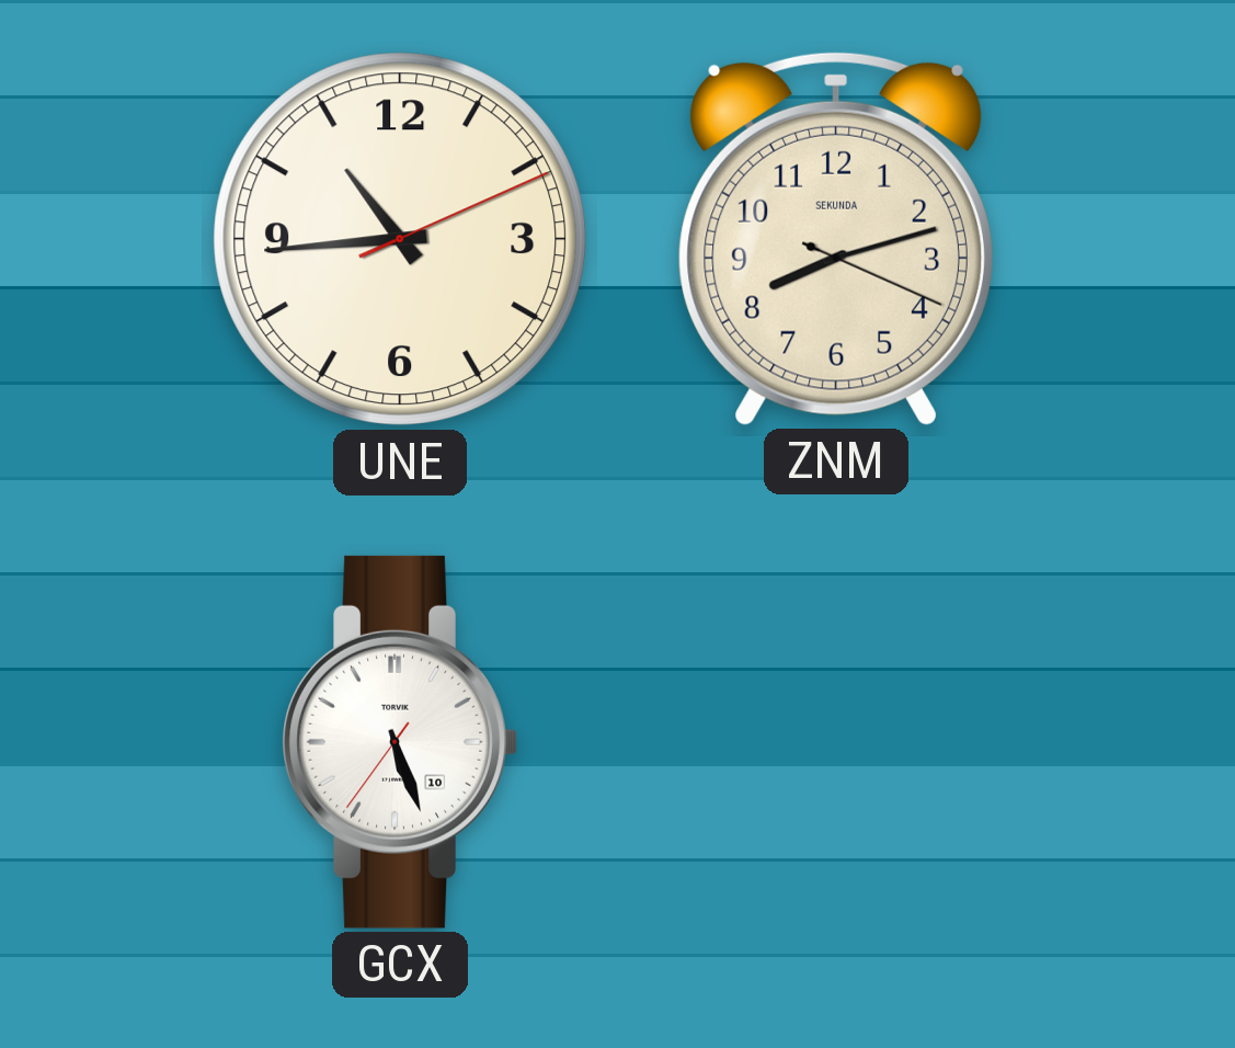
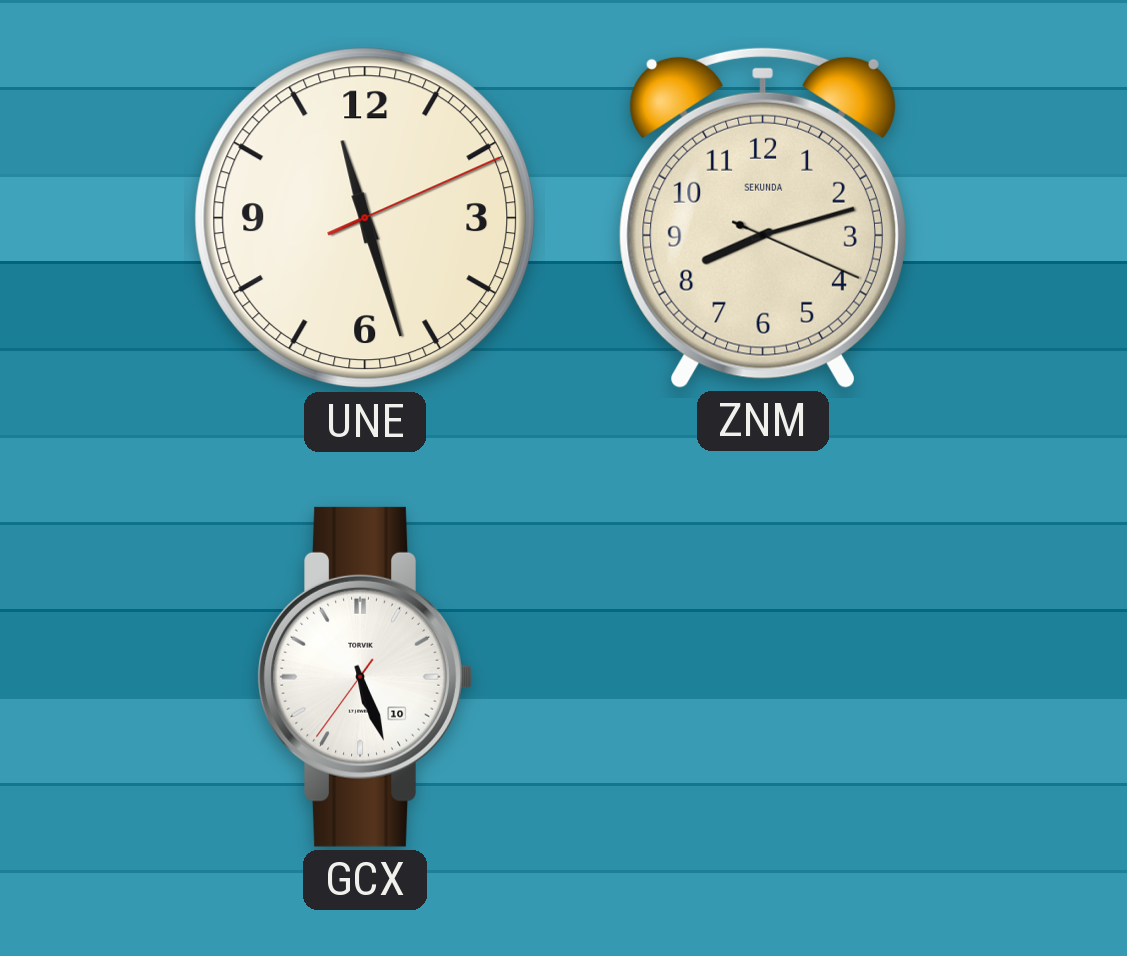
UNE: 10:44 -> 11:27 (365, 218)
